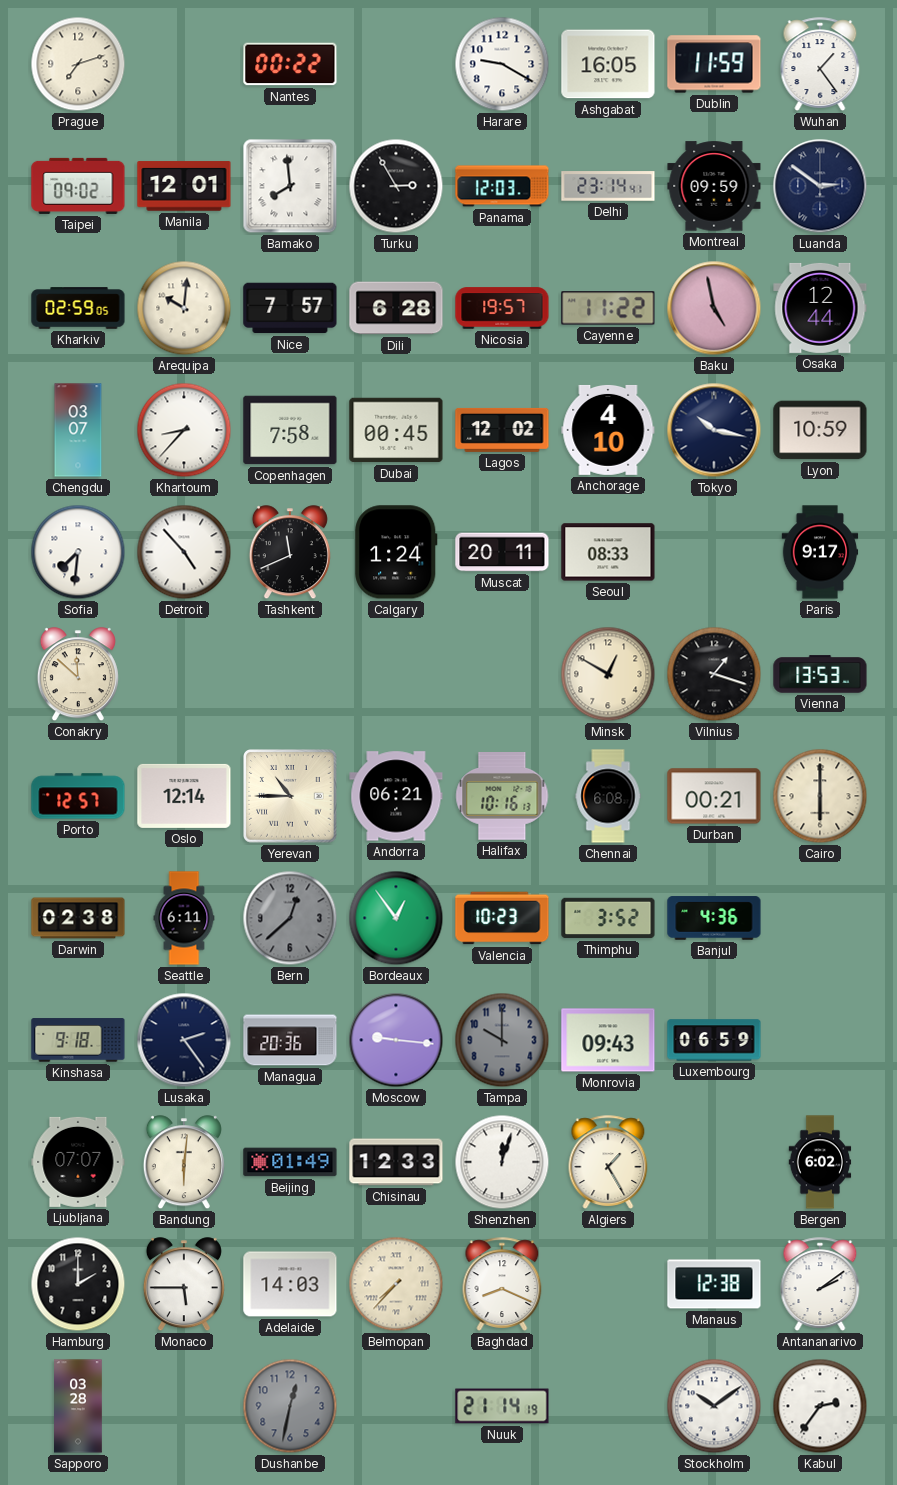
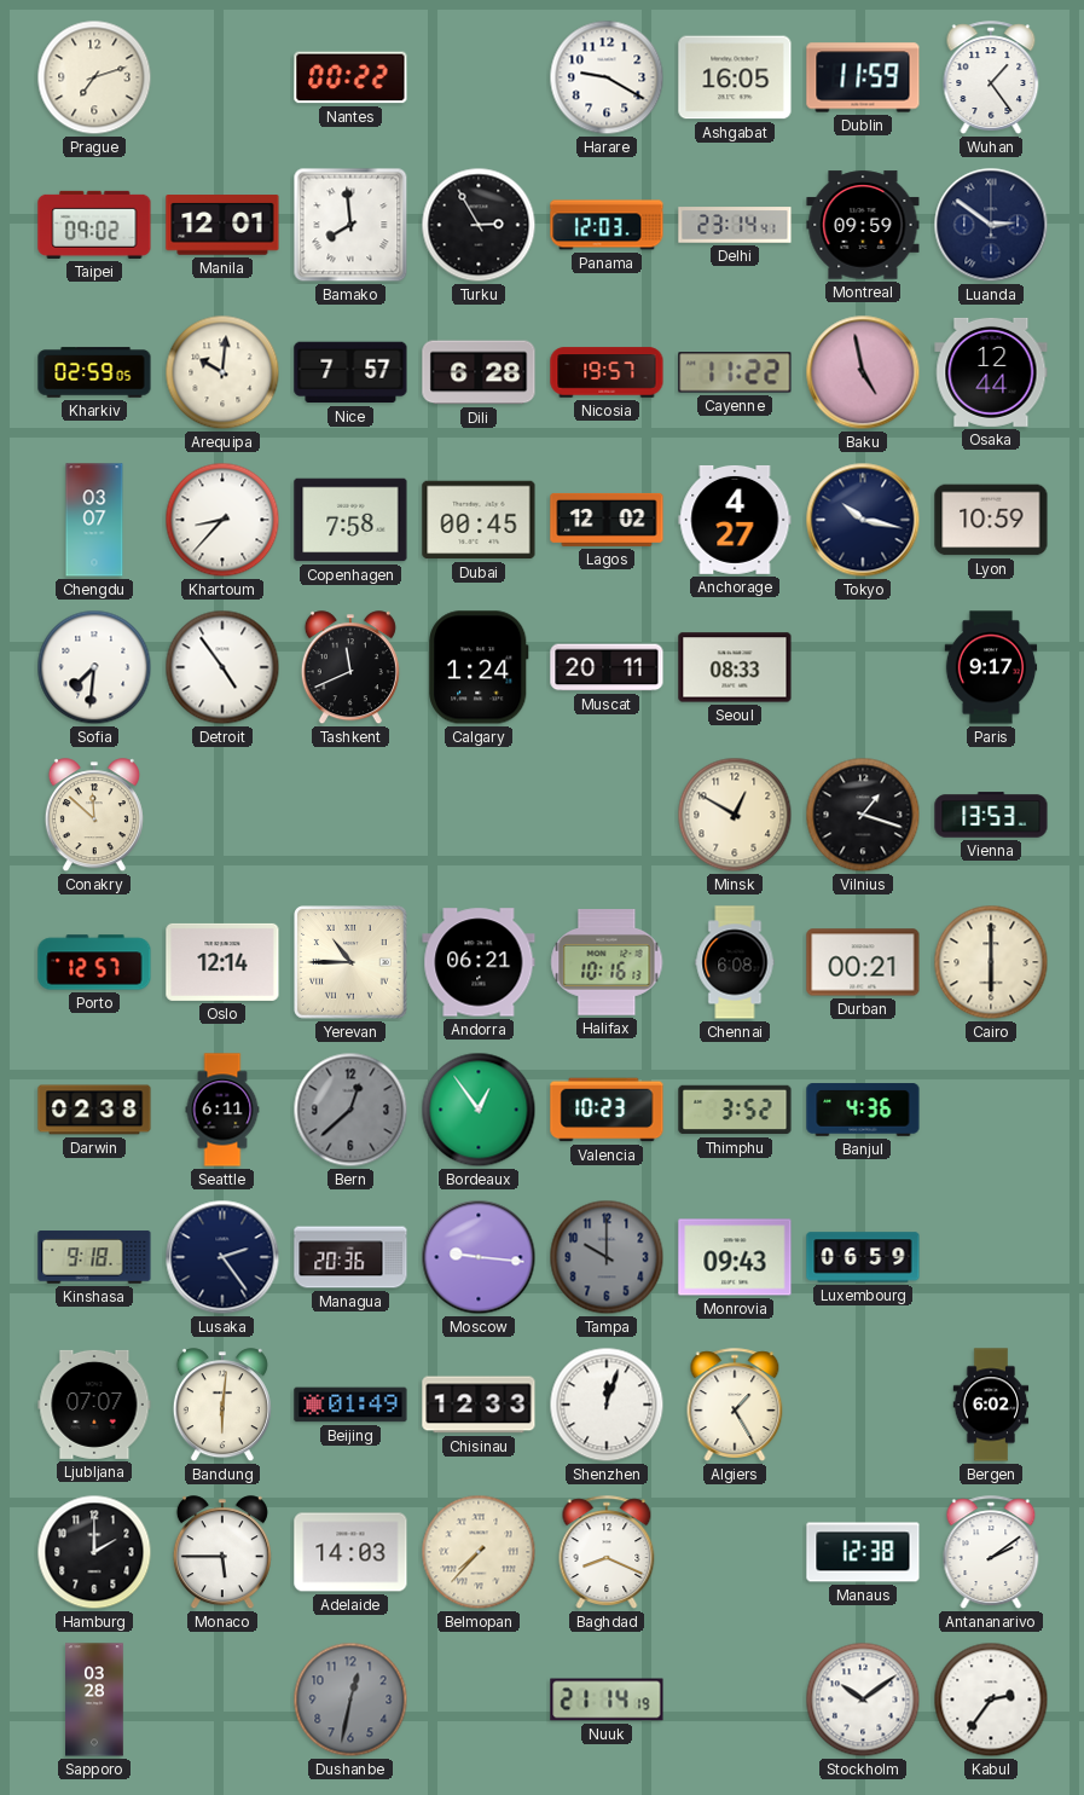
Anchorage: 4:10 -> 4:27 (735, 520)
Detroit: 4:53 -> 4:54 (222, 667)
